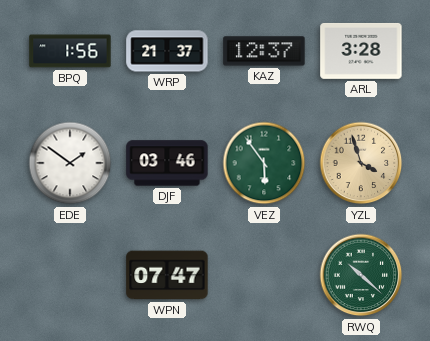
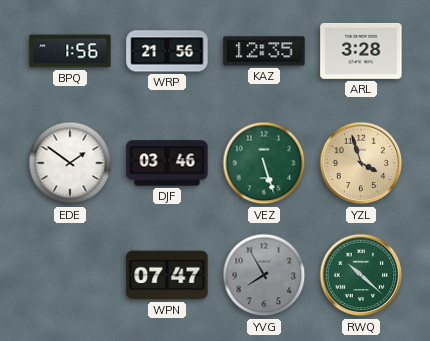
WRP: 21:37 -> 21:56 (167, 51)
KAZ: 12:37 -> 12:35 (264, 51)
VEZ: 5:54 -> 5:27 (264, 163)
YVG: none -> 7:55 (264, 275)
